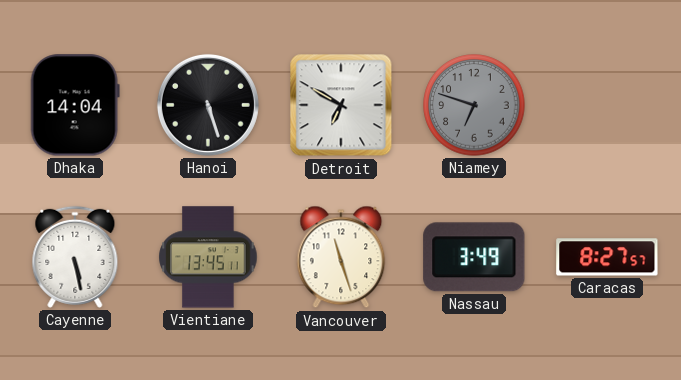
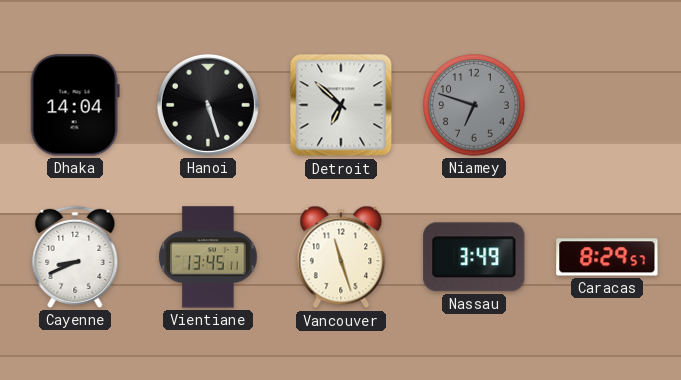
Detroit: 6:50 -> 6:52 (341, 105)
Cayenne: 5:28 -> 8:41 (75, 257)
Caracas: 8:27 -> 8:29 (607, 257)
